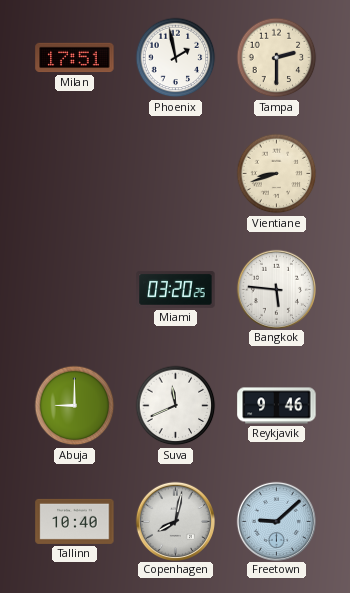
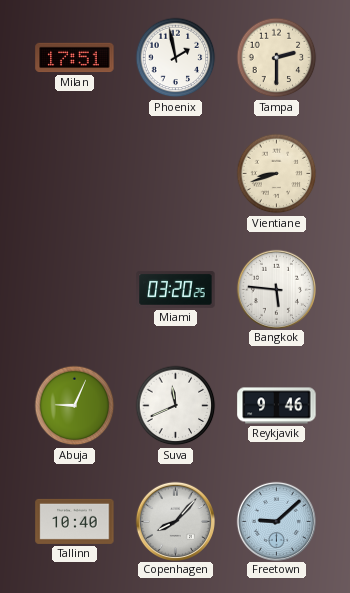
Abuja: 9:00 -> 9:04 (75, 406)
Copenhagen: 8:02 -> 8:07 (175, 521)
